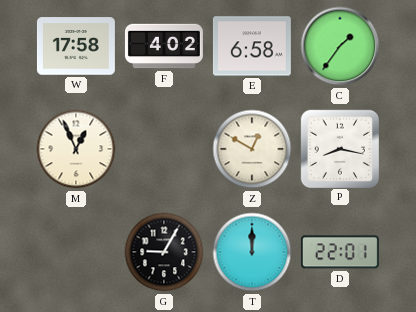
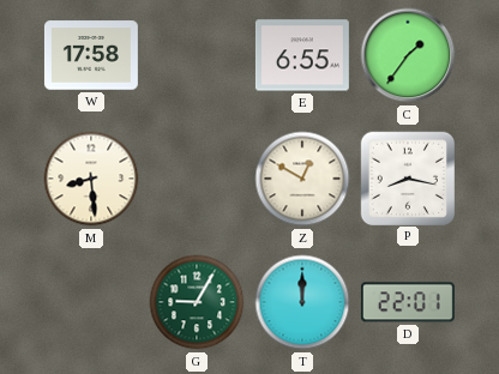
F: 4:02 -> none (164, 46)
E: 6:58 -> 6:55 (302, 55)
M: 12:56 -> 8:29 (91, 179)
G dial: black -> green (197, 302)
